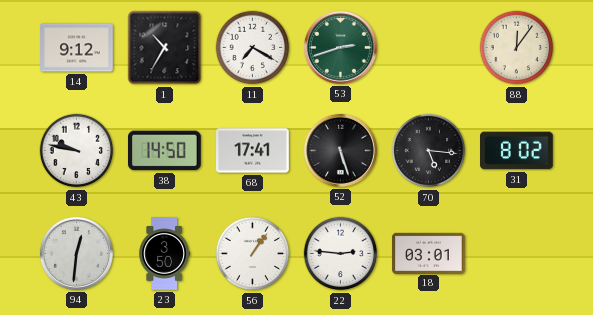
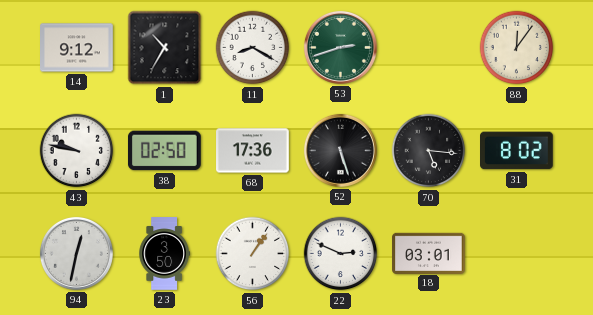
11: 7:20 -> 8:20 (253, 48)
38: 14:50 -> 02:50 (164, 151)
68: 17:41 -> 17:36 (253, 151)
94: 12:31 -> 12:32 (76, 253)
22: 2:46 -> 2:49 (341, 254)
